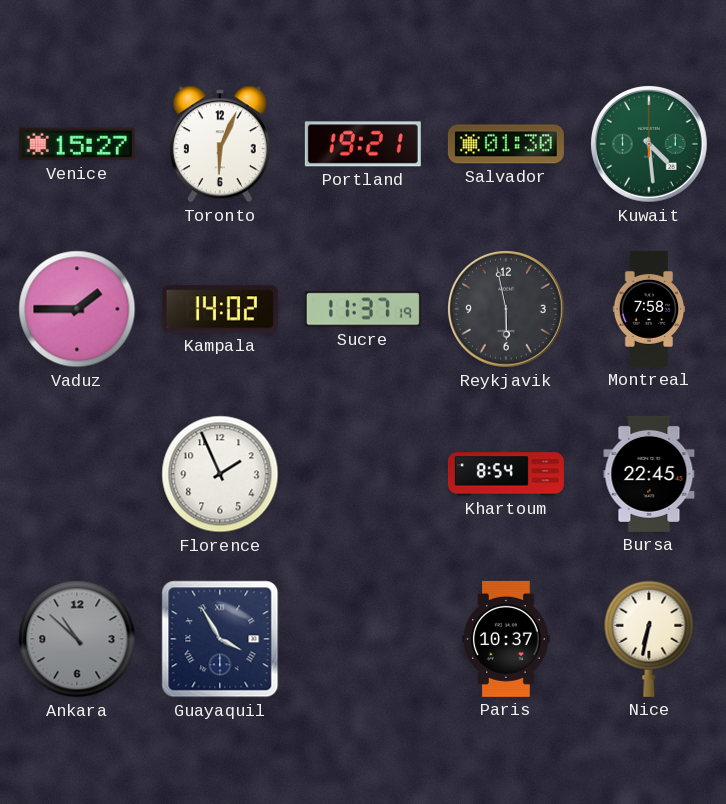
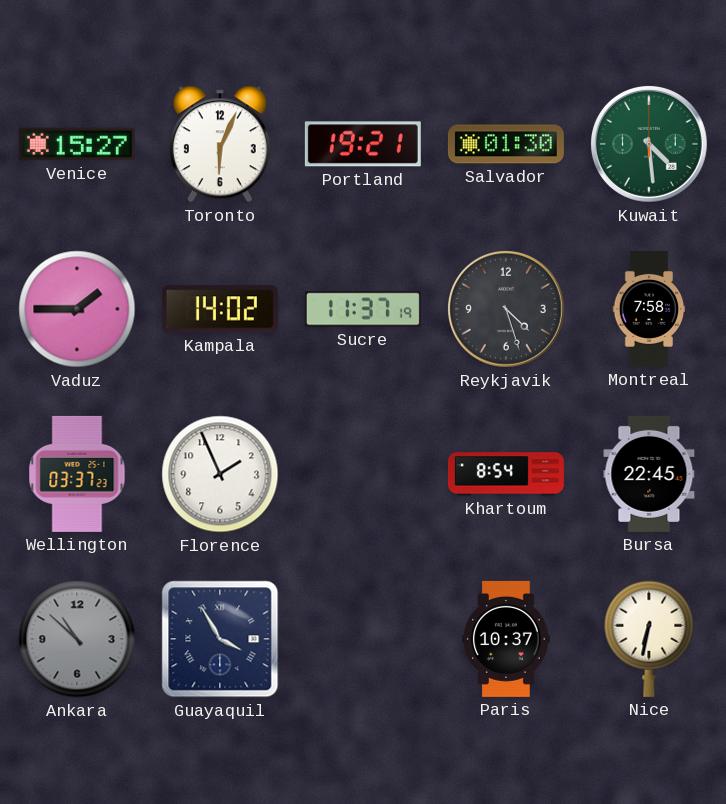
Reykjavik: 5:58 -> 4:27 (506, 309)
Wellington: none -> 03:37 (77, 474)
